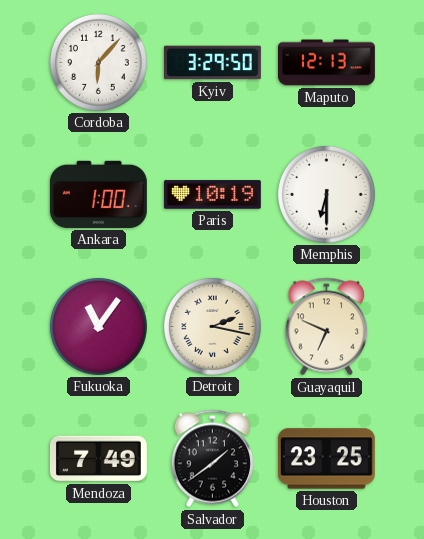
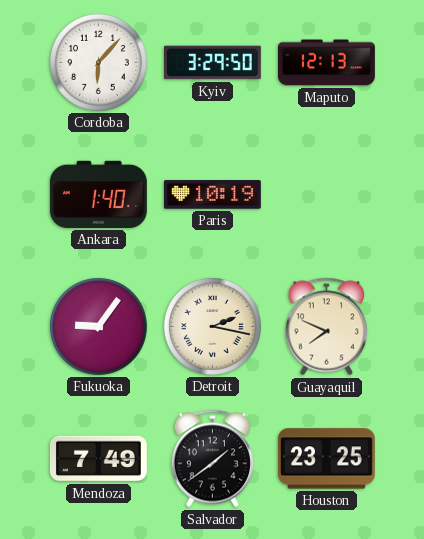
Ankara: 1:00 -> 1:40 (98, 194)
Memphis: 6:30 -> none (326, 194)
Fukuoka: 11:06 -> 9:06 (98, 326)
Guayaquil: 6:49 -> 7:49 (326, 327)
